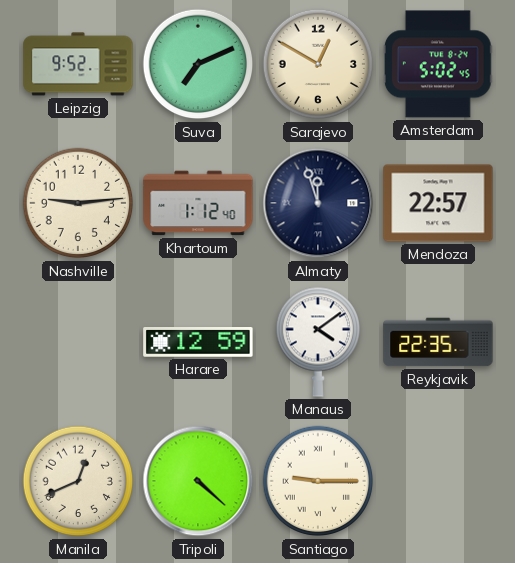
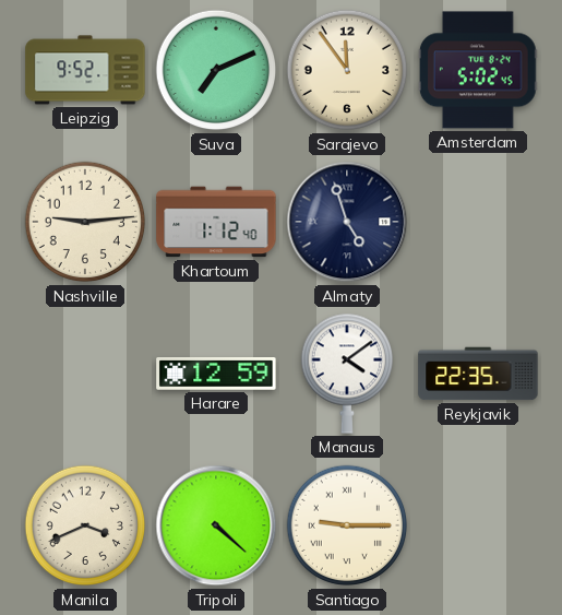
Sarajevo: 12:50 -> 11:54 (347, 70)
Almaty: 11:57 -> 4:57 (347, 222)
Mendoza: 22:57 -> none (438, 203)
Manila: 12:41 -> 3:41 (85, 525)
